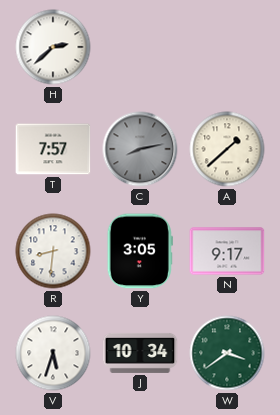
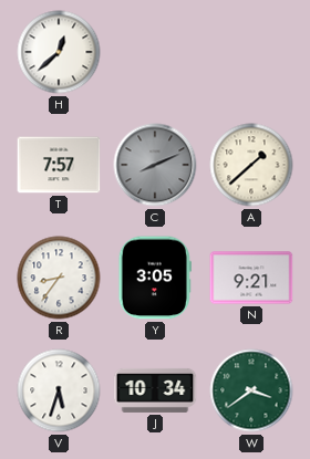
H: 2:38 -> 12:38 (59, 52)
C: 8:13 -> 8:11 (155, 165)
R: 8:31 -> 8:36 (59, 278)
N: 9:17 -> 9:21 (251, 278)
